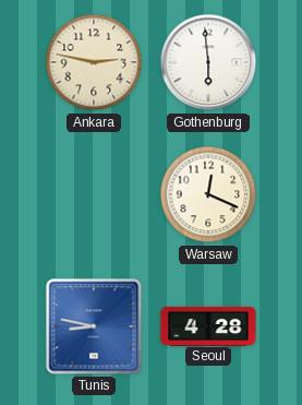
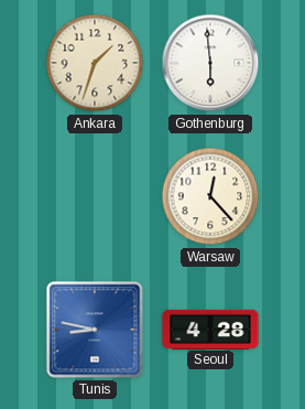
Ankara: 2:47 -> 1:33 (95, 63)
Warsaw: 12:19 -> 12:23 (210, 196)
